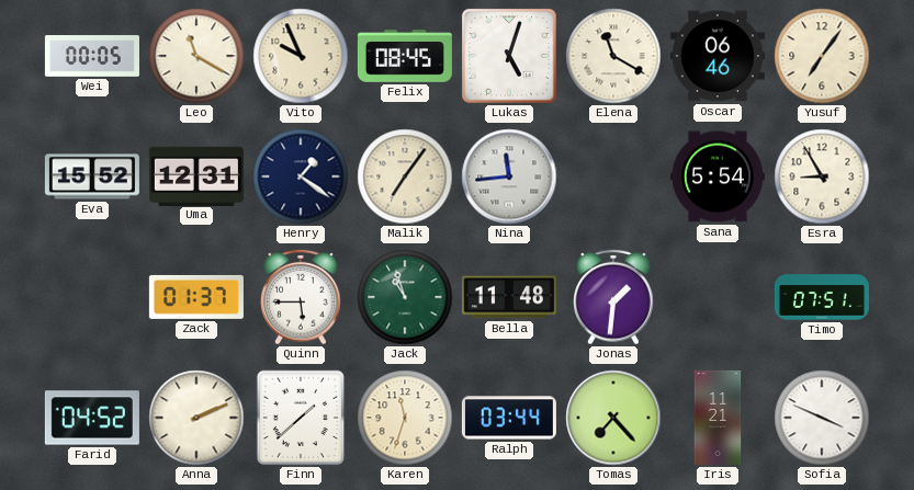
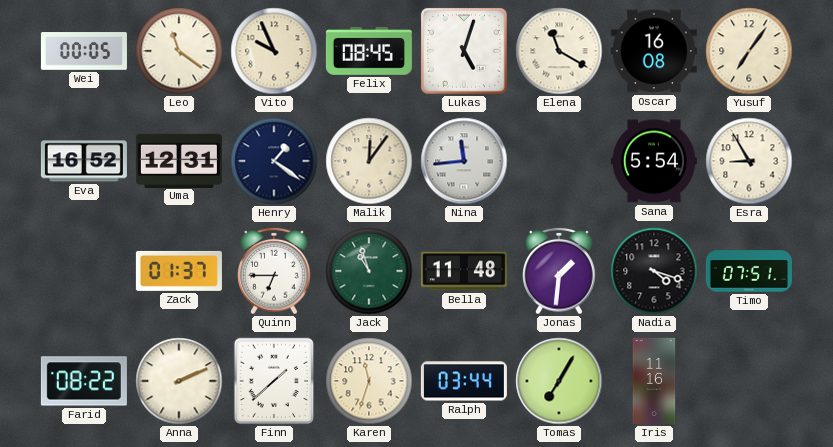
Leo: 11:20 -> 11:21 (179, 51)
Oscar: 06:46 -> 16:08 (654, 51)
Eva: 15:52 -> 16:52 (84, 161)
Malik: 7:06 -> 12:06 (369, 161)
Quinn: 5:45 -> 6:45 (274, 271)
Nadia: none -> 4:18 (654, 271)
Farid: 04:52 -> 08:22 (84, 381)
Tomas: 7:23 -> 7:05 (559, 381)
Iris: 11:21 -> 11:16 (654, 381)
Sofia: 3:49 -> none (822, 418)
